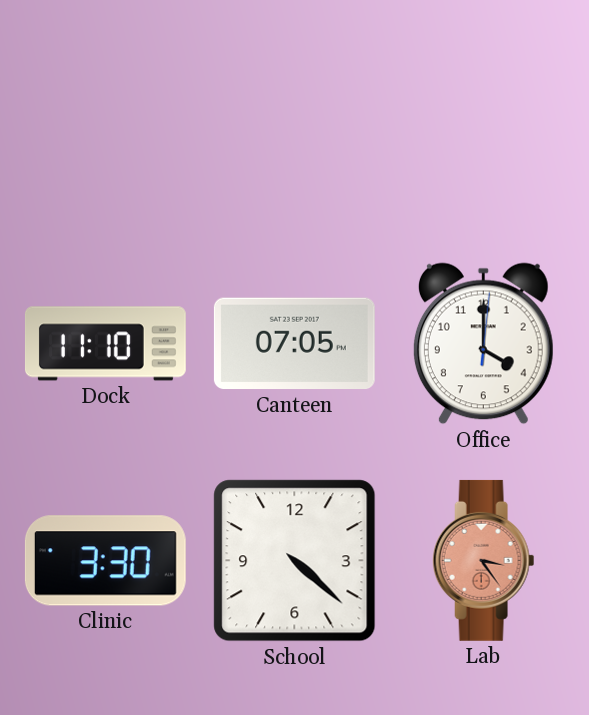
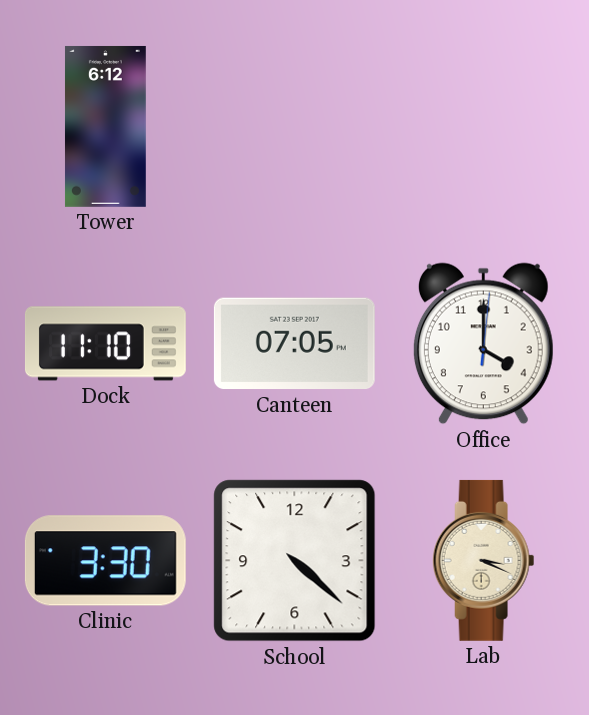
Tower: none -> 6:12 (105, 126)
Lab: 3:24 -> 3:19 (484, 560)
Lab dial: salmon -> cream (484, 560)
